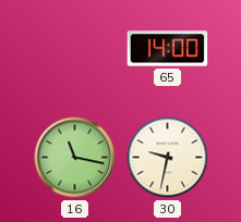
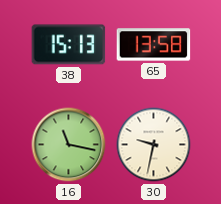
38: none -> 15:13 (69, 45)
65: 14:00 -> 13:58 (154, 45)
